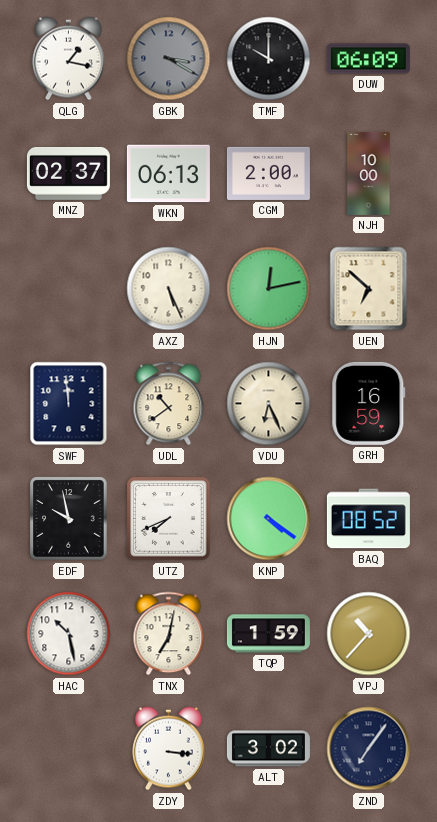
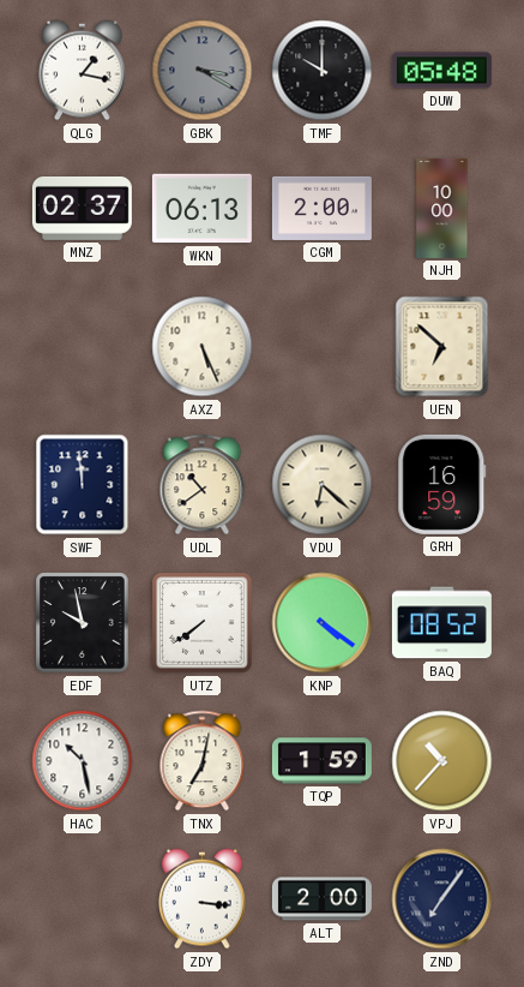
DUW: 06:09 -> 05:48 (441, 71)
HJN: 12:13 -> none (269, 289)
VDU: 6:26 -> 6:22 (323, 485)
UTZ: 7:41 -> 7:39 (203, 623)
ALT: 3:02 -> 2:00 (321, 899)
